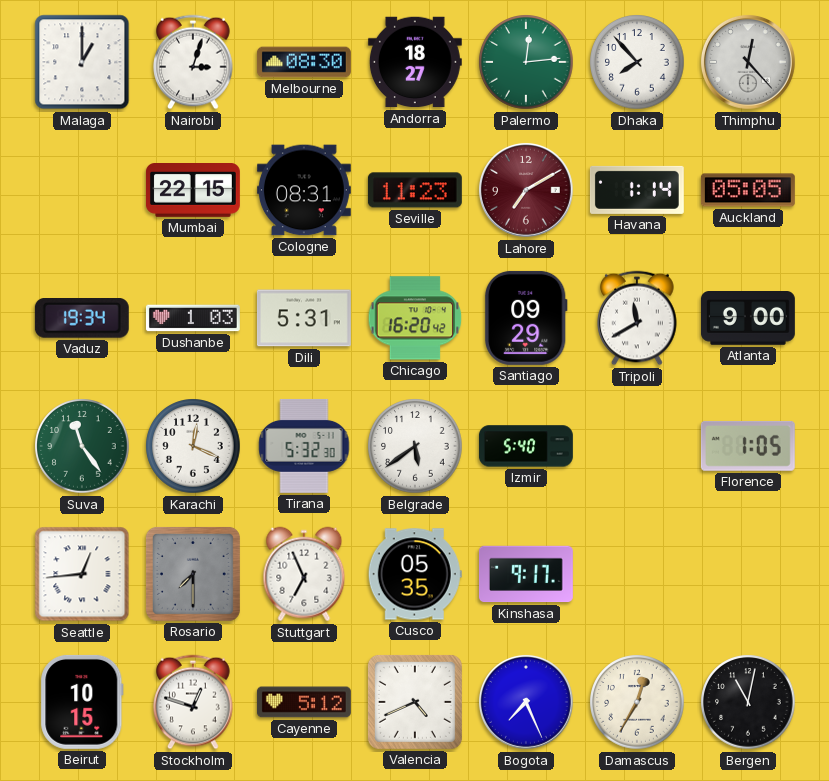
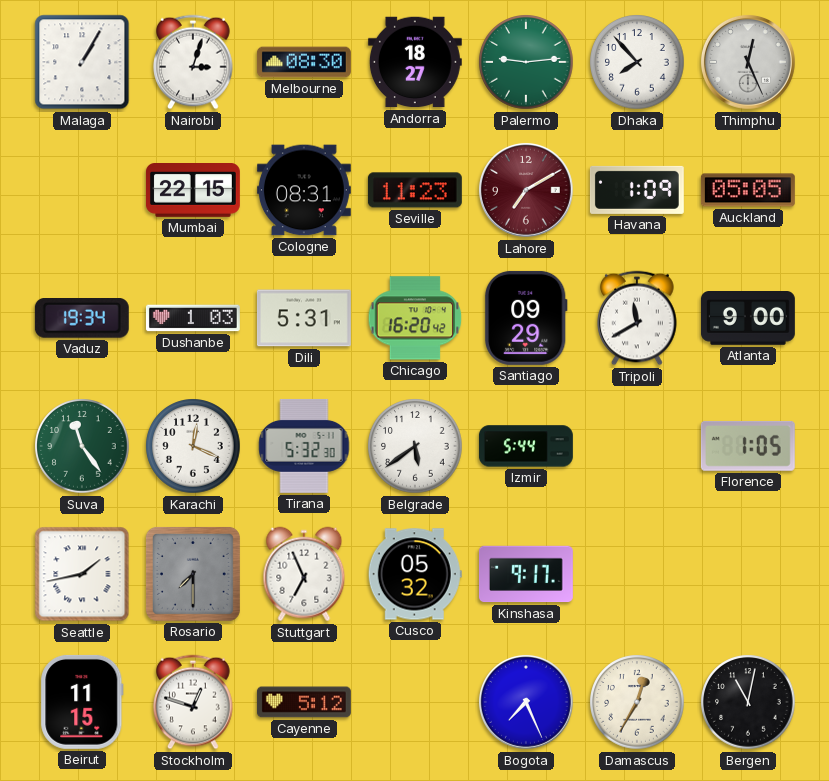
Malaga: 1:00 -> 1:05 (82, 62)
Palermo: 12:14 -> 9:14 (526, 62)
Thimphu: 12:23 -> 12:26 (748, 62)
Havana: 1:14 -> 1:09 (637, 190)
Izmir: 5:40 -> 5:44 (526, 446)
Seattle: 12:44 -> 1:43 (82, 574)
Cusco: 05:35 -> 05:32 (415, 574)
Beirut: 10:15 -> 11:15 (82, 702)
Valencia: 4:41 -> none (415, 702)
